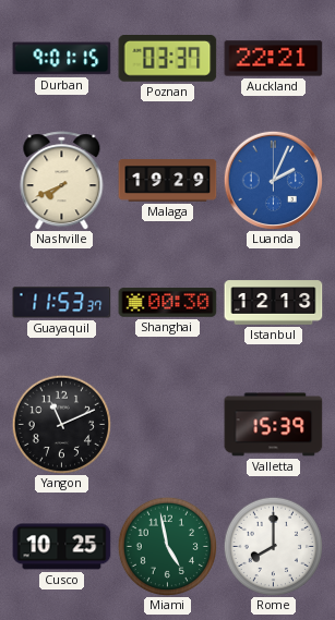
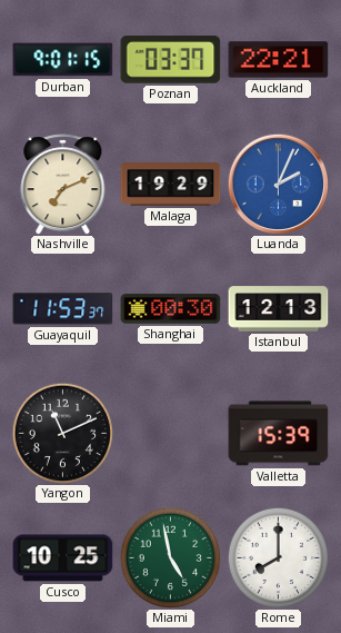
Nashville: 7:41 -> 7:11 (63, 185)
